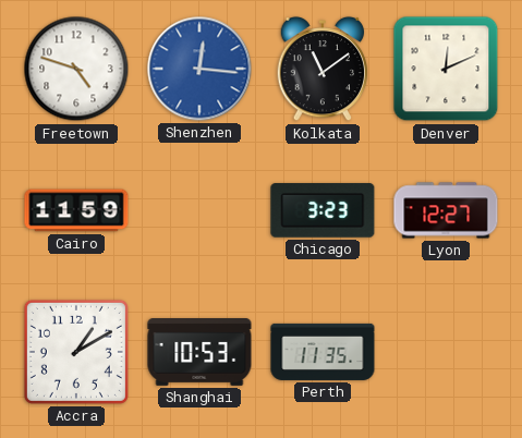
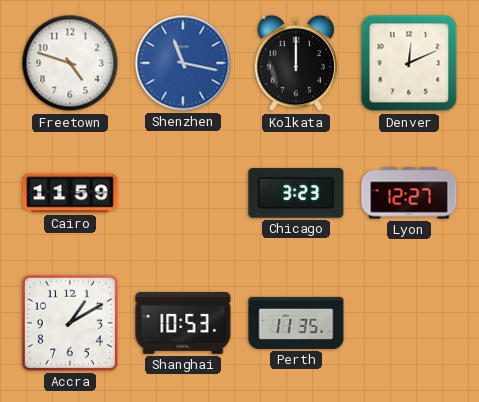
Shenzhen: 12:16 -> 11:17 (183, 63)
Kolkata: 11:09 -> 12:00 (296, 63)
